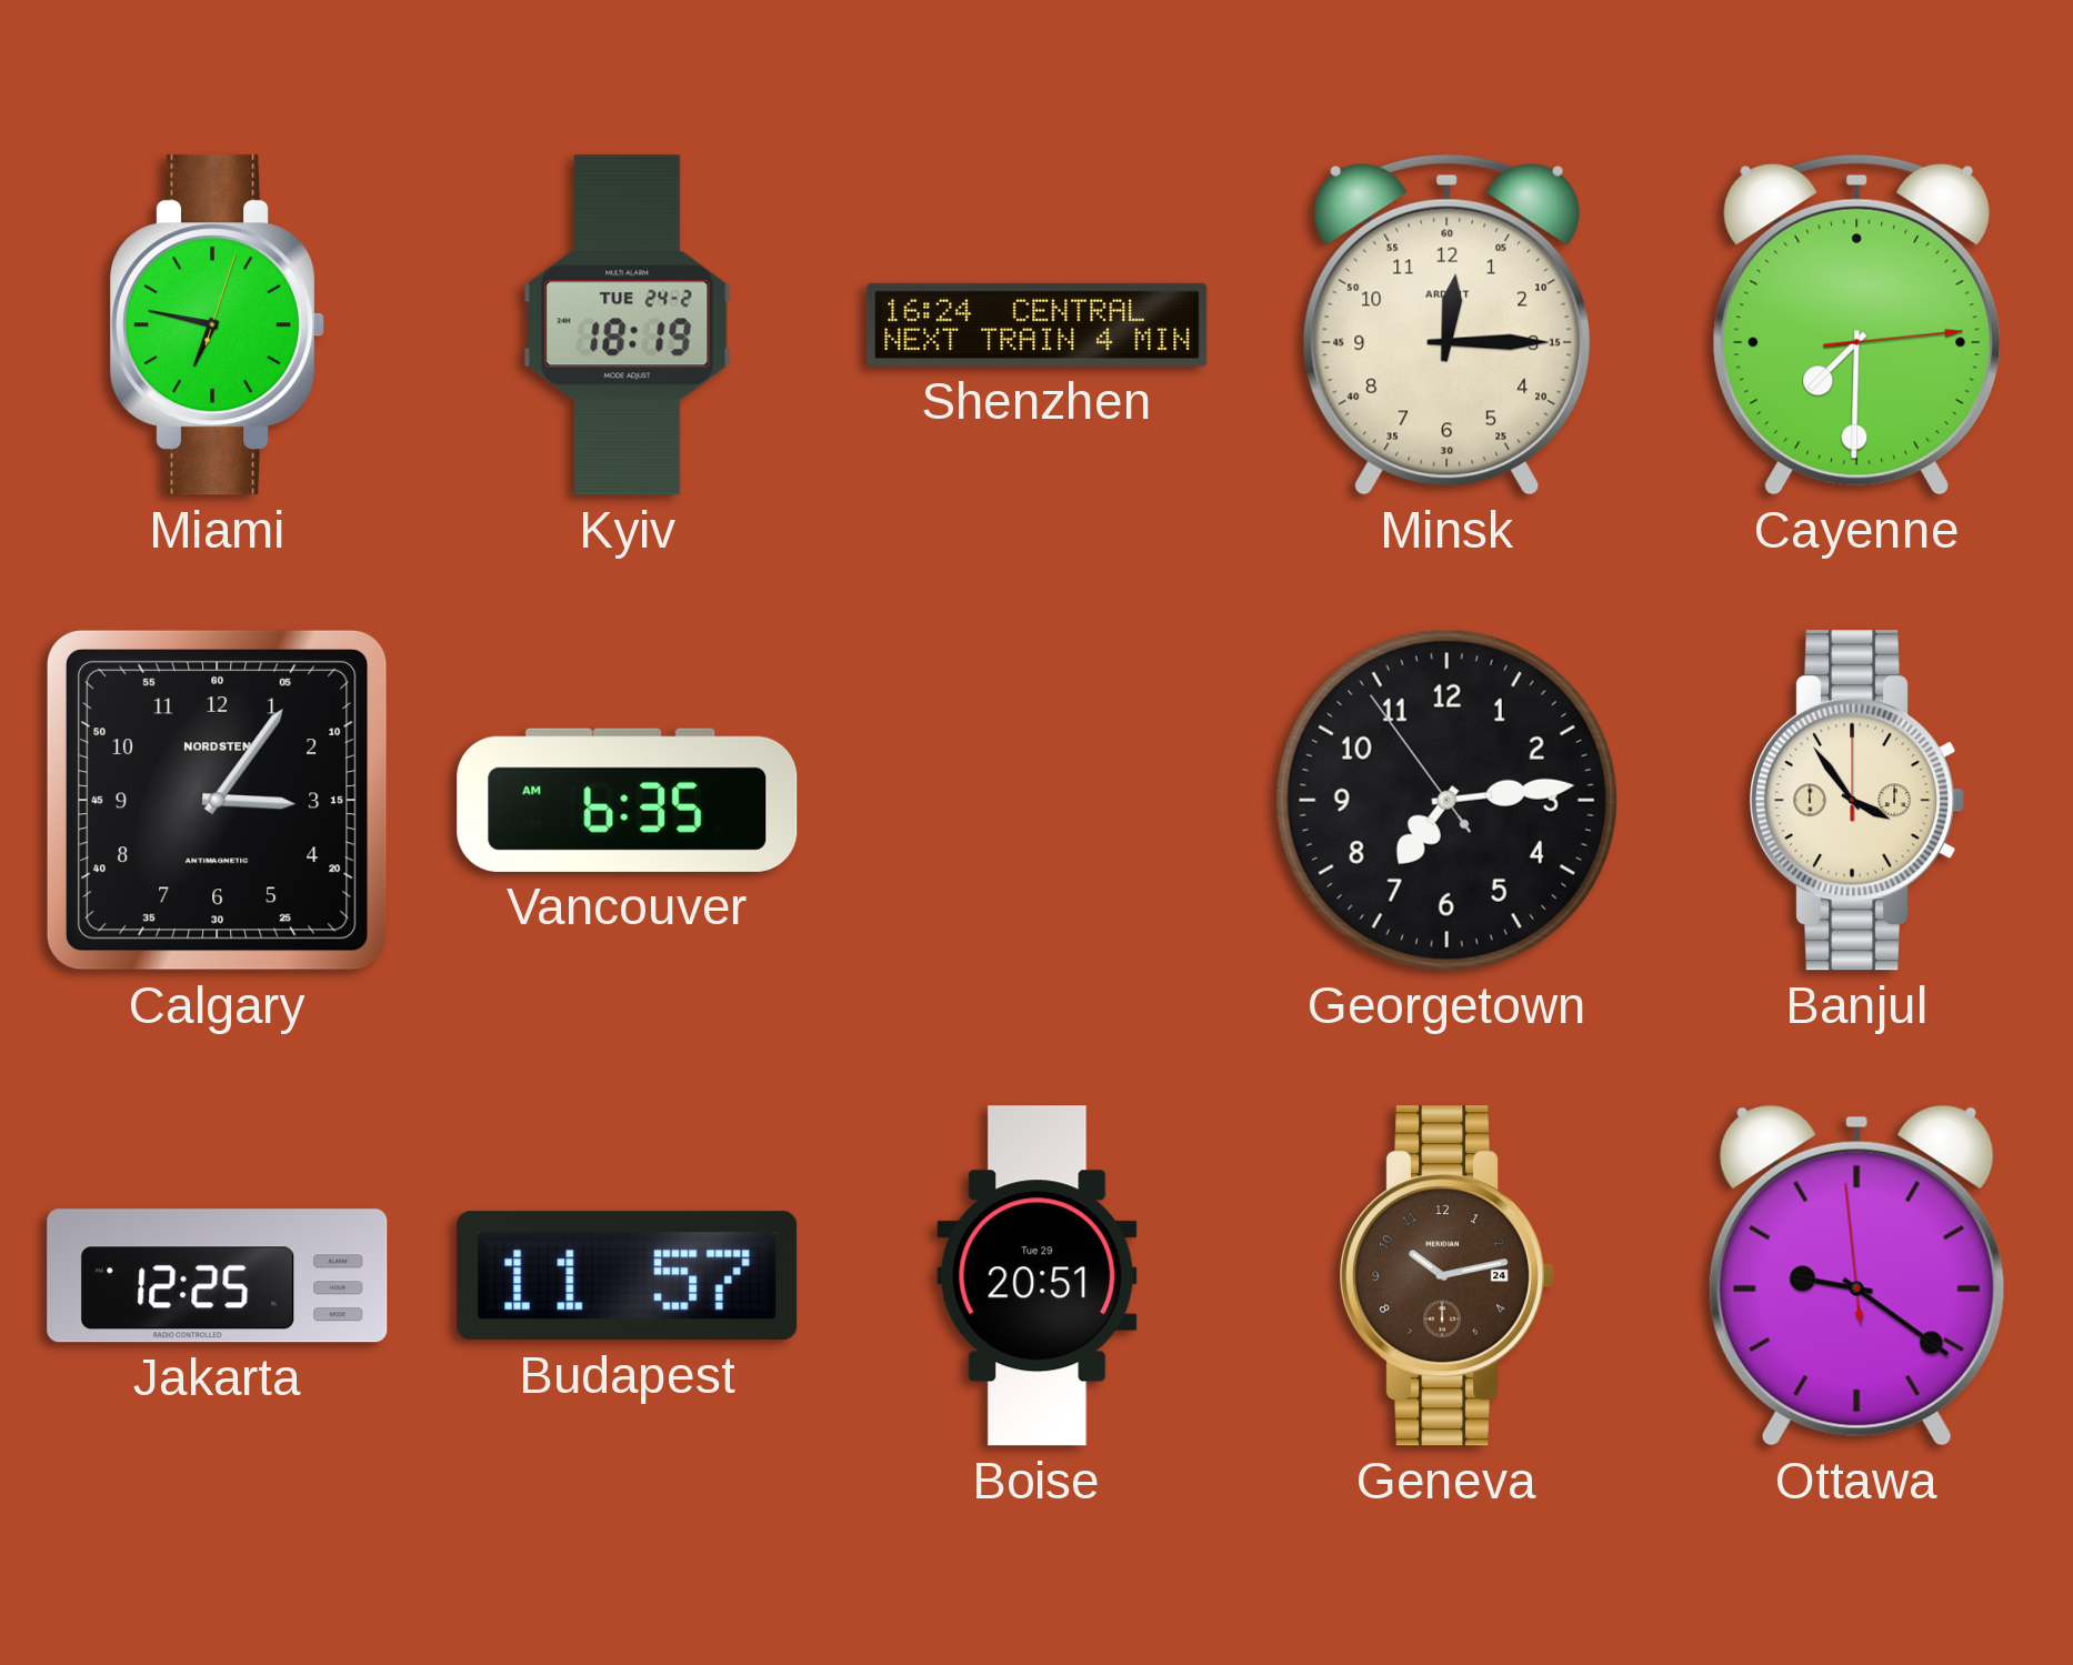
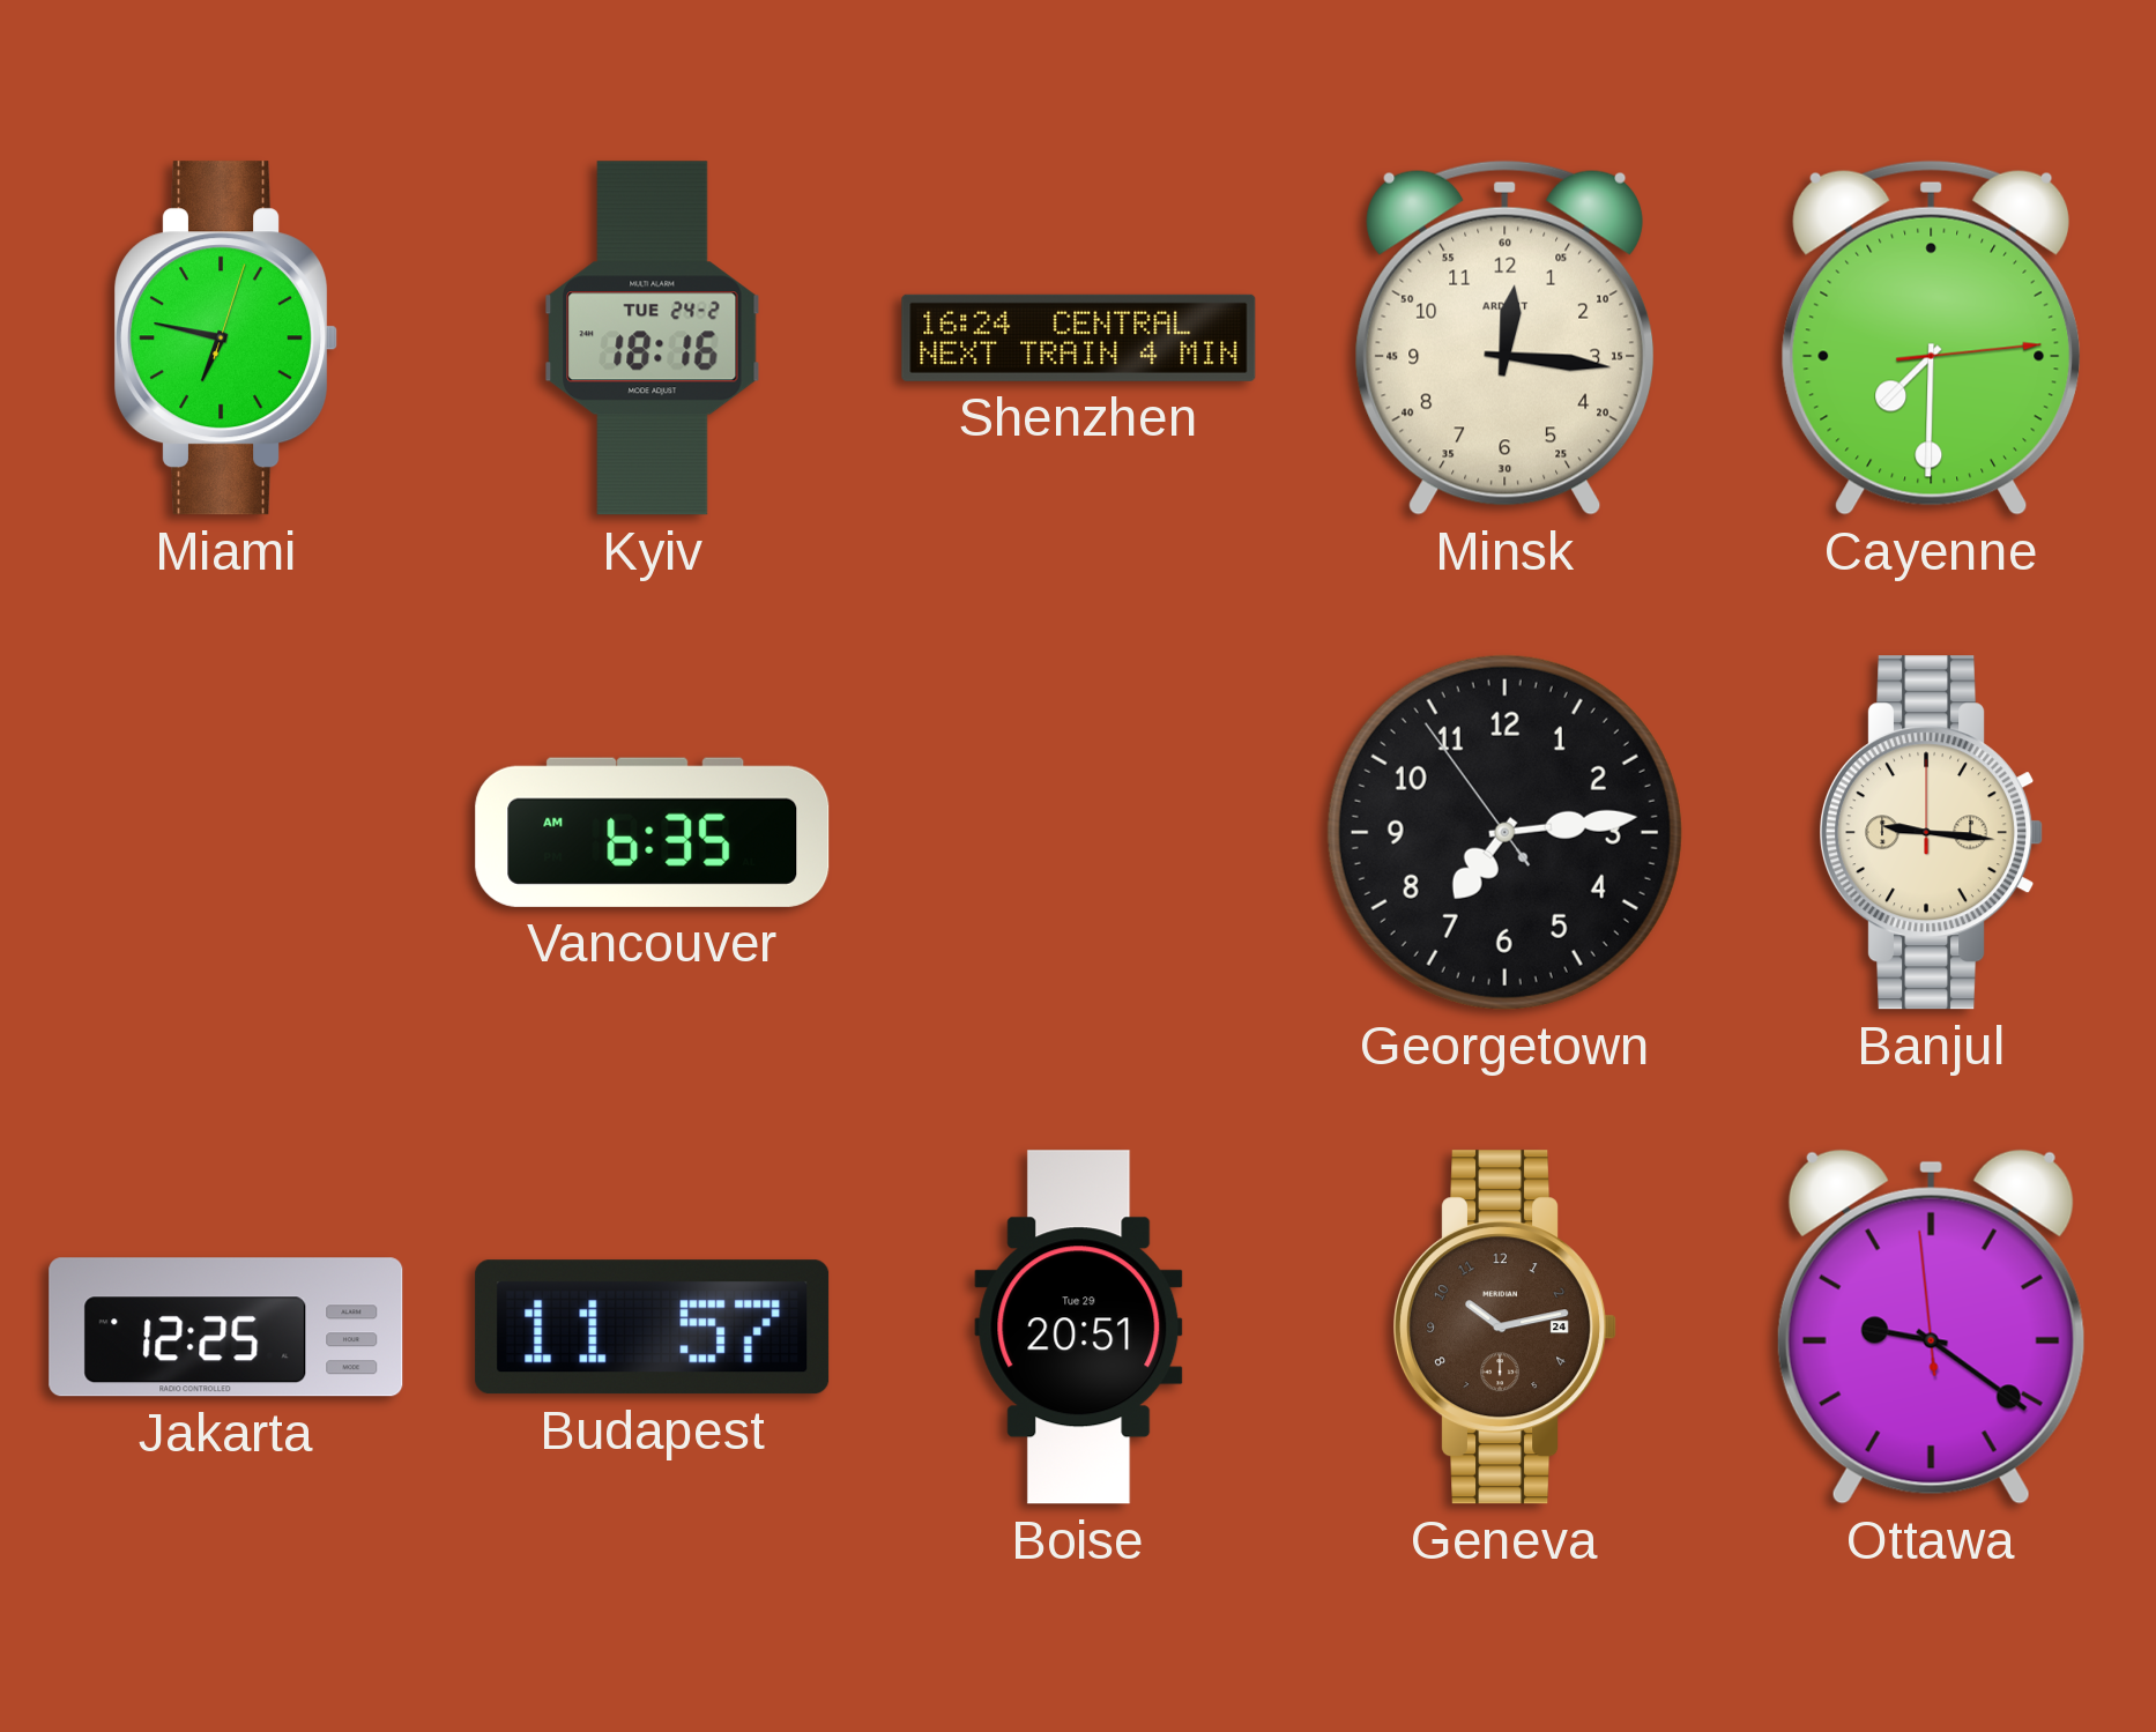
Kyiv: 18:19 -> 18:16 (653, 339)
Minsk: 12:15 -> 12:16 (1506, 337)
Calgary: 3:06 -> none (217, 800)
Banjul: 3:54 -> 9:16 (1932, 833)
